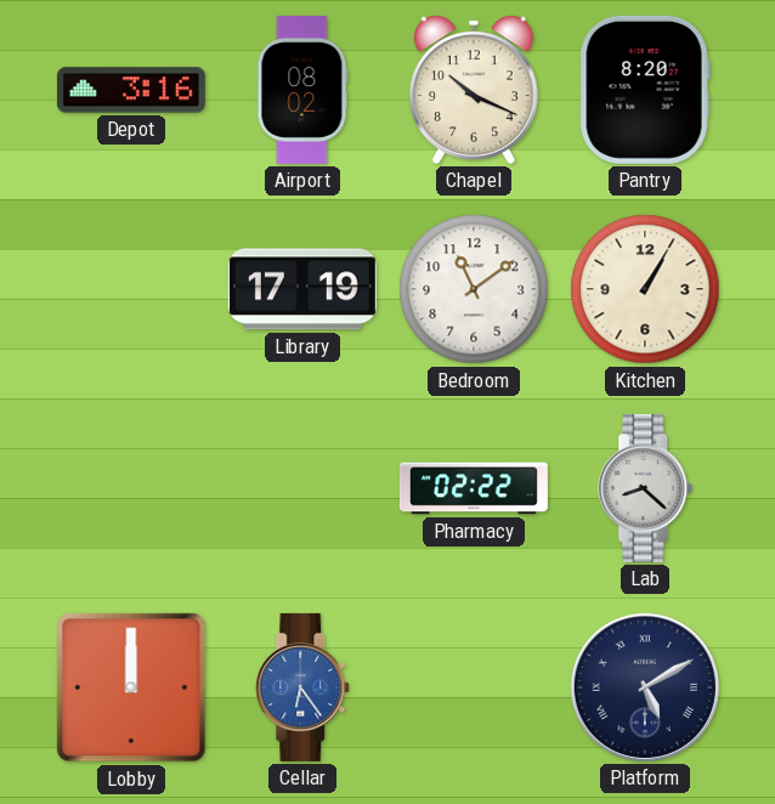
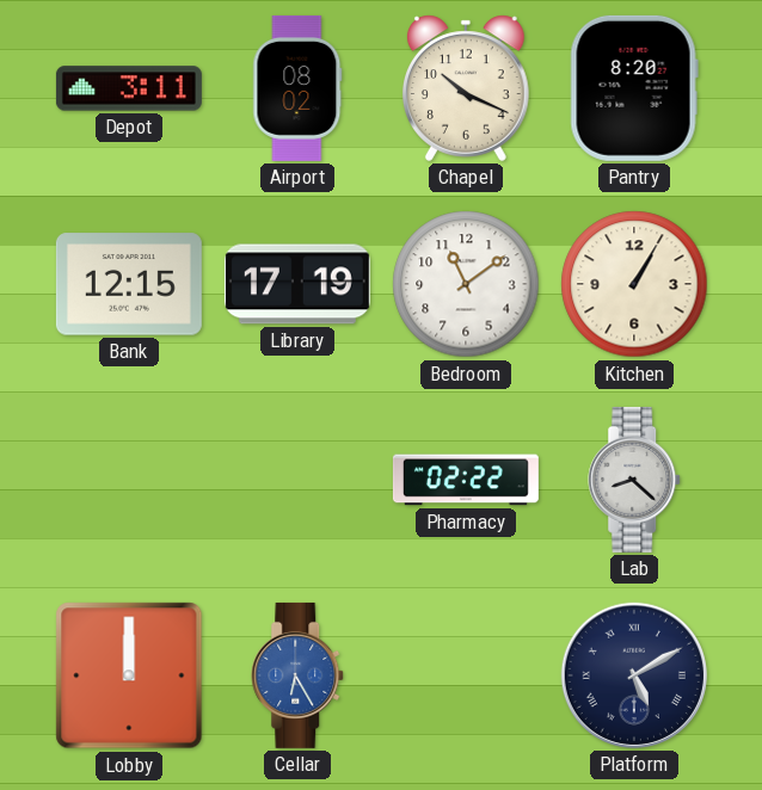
Depot: 3:16 -> 3:11 (129, 88)
Bank: none -> 12:15 (129, 284)
Cellar: 6:24 -> 6:25 (299, 675)
